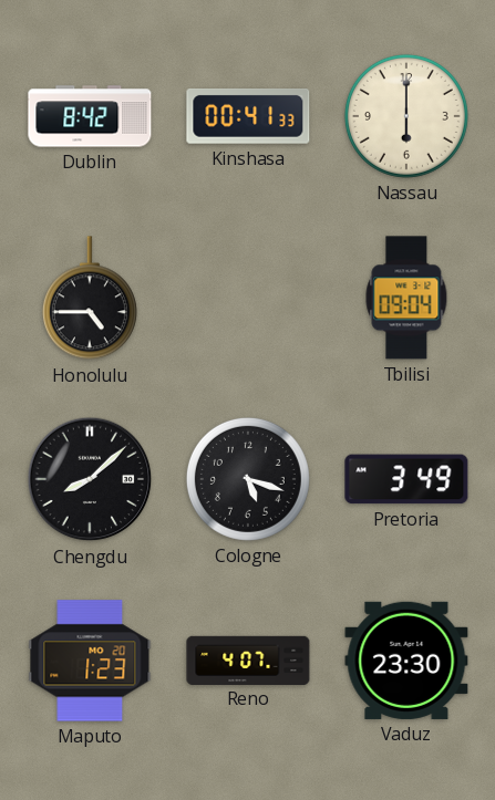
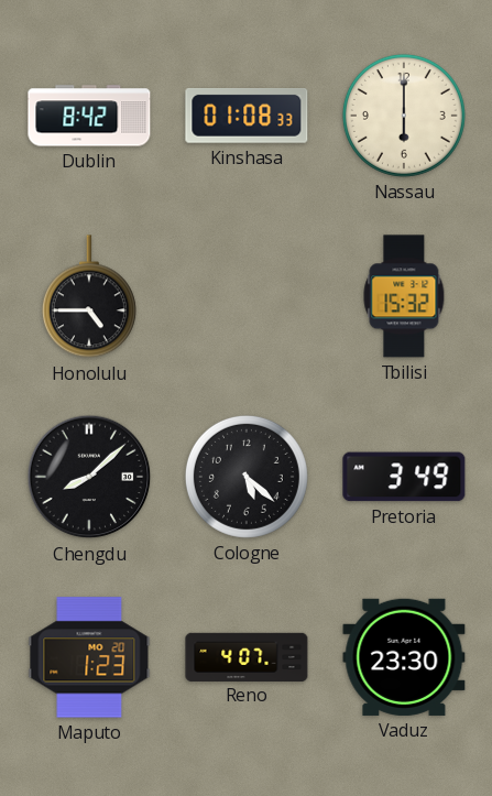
Kinshasa: 00:41 -> 01:08 (247, 117)
Tbilisi: 09:04 -> 15:32 (404, 296)
Cologne: 5:18 -> 5:22 (247, 477)
